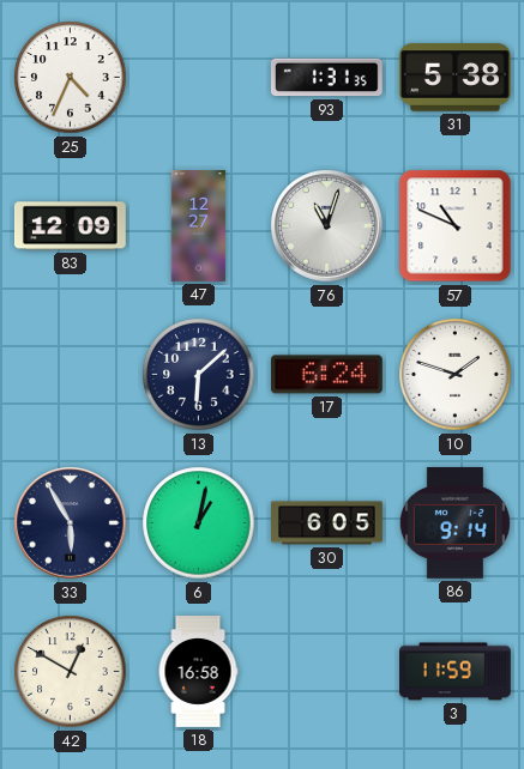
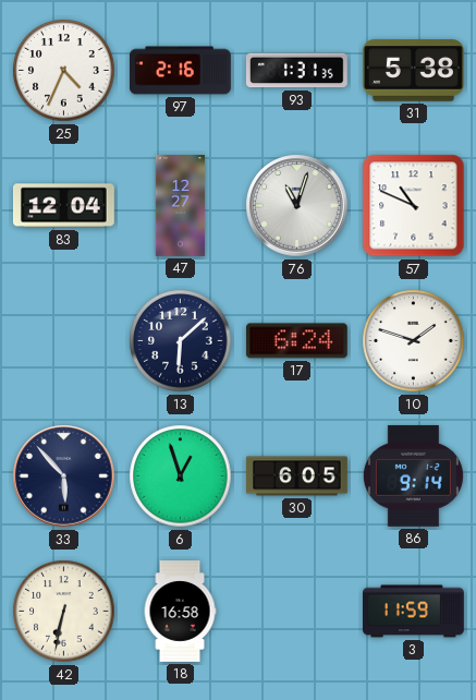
97: none -> 2:16 (181, 71)
83: 12:09 -> 12:04 (63, 206)
33: 5:55 -> 5:53 (64, 476)
6: 1:02 -> 12:57 (181, 476)
42: 12:50 -> 6:32 (64, 612)
